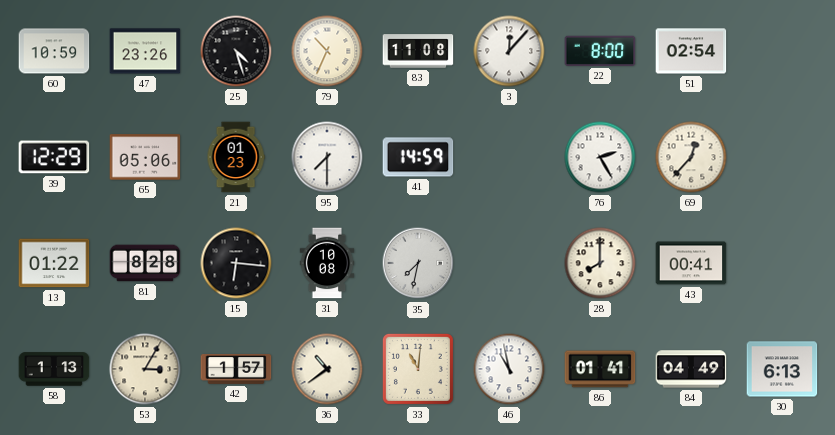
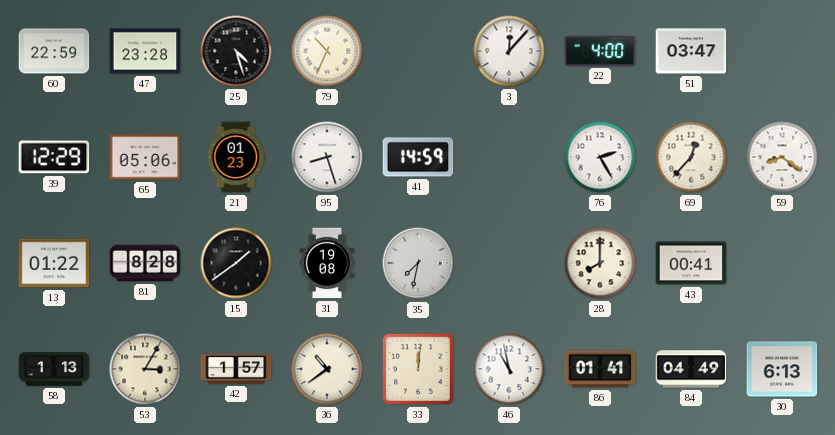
60: 10:59 -> 22:59 (54, 51)
47: 23:26 -> 23:28 (145, 51)
83: 11:08 -> none (418, 51)
22: 8:00 -> 4:00 (600, 51)
51: 02:54 -> 03:47 (691, 51)
95: 7:30 -> 8:27 (327, 157)
59: none -> 8:21 (782, 157)
15: 6:16 -> 1:39 (236, 263)
31: 10:08 -> 19:08 (327, 263)
33: 11:01 -> 12:01 (418, 369)
